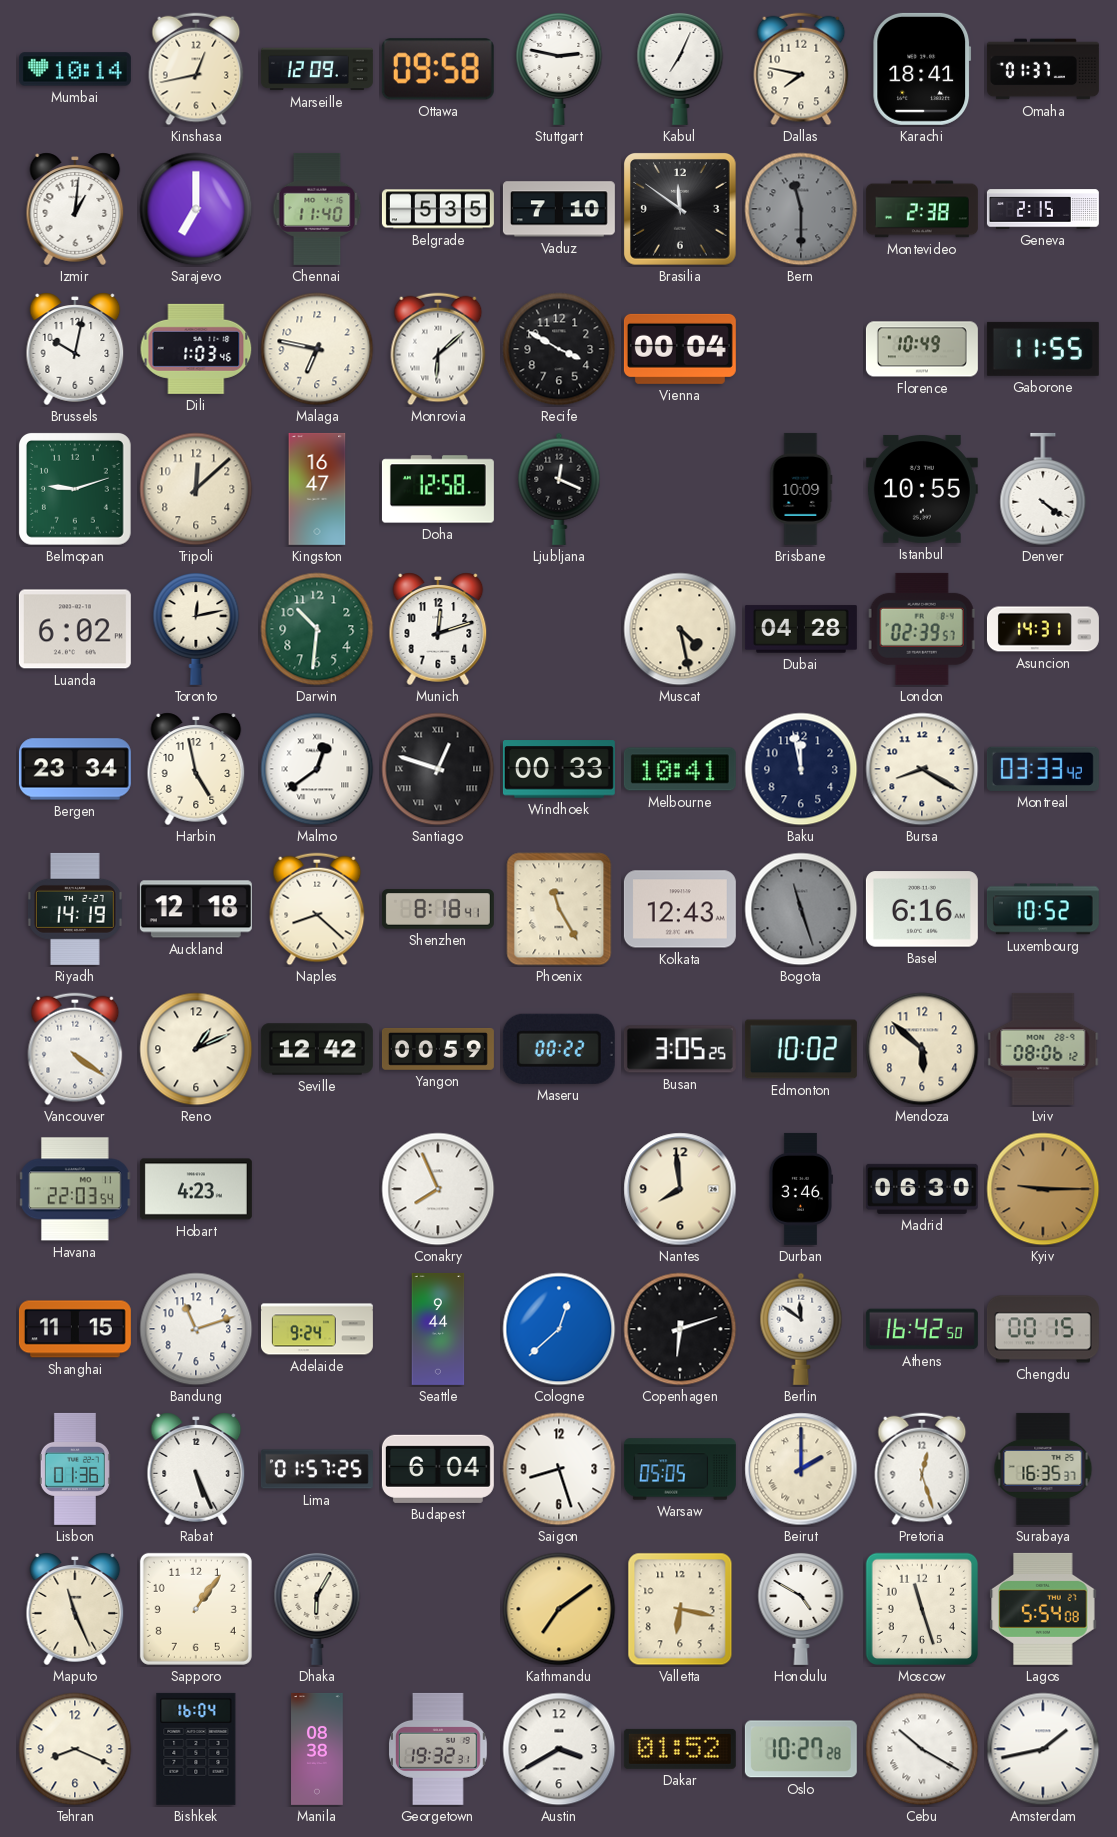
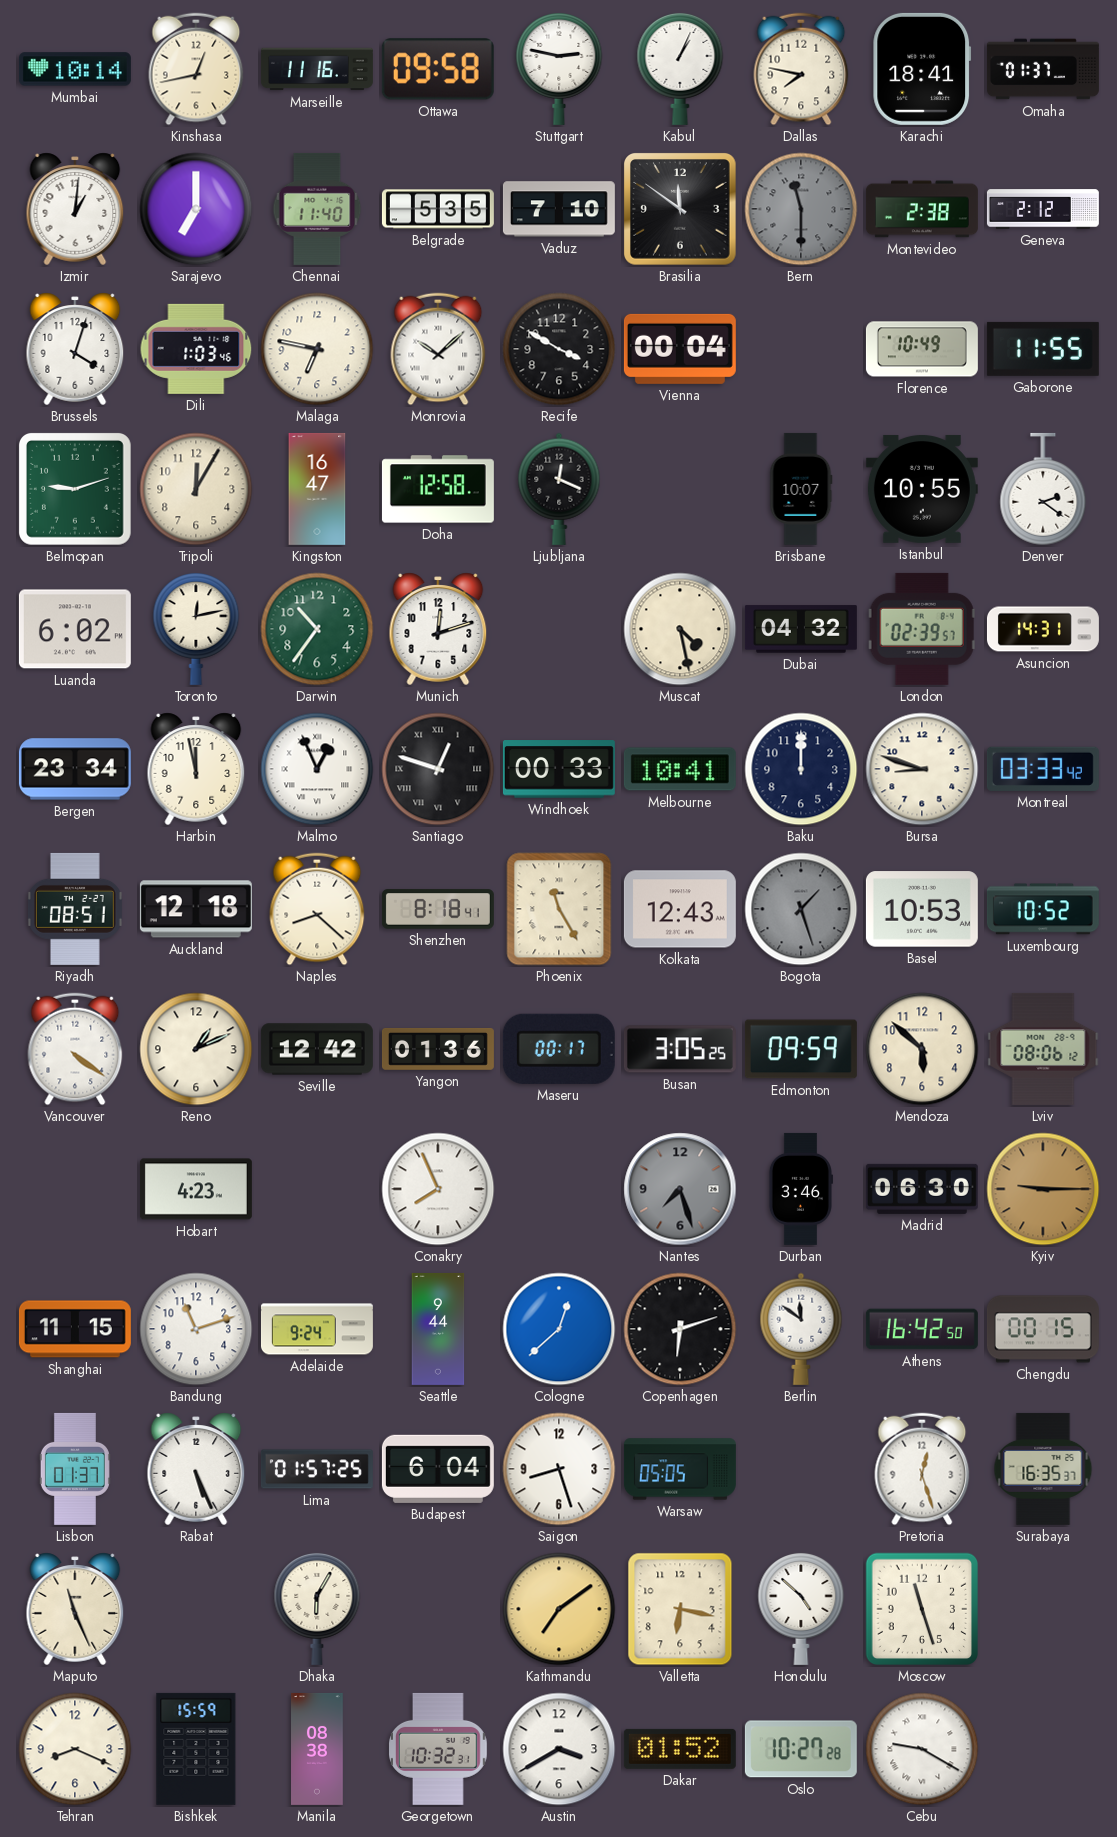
Marseille: 12:09 -> 11:16 (317, 69)
Kabul: 7:04 -> 1:04 (680, 68)
Geneva: 2:15 -> 2:12 (1043, 209)
Brussels: 10:02 -> 4:03 (75, 349)
Monrovia: 6:08 -> 10:08 (438, 349)
Tripoli: 12:08 -> 12:05 (196, 489)
Brisbane: 10:09 -> 10:07 (801, 489)
Denver: 4:21 -> 2:21 (1043, 489)
Darwin: 10:31 -> 10:36 (317, 629)
Dubai: 04:28 -> 04:32 (801, 629)
Harbin: 4:58 -> 11:58 (196, 769)
Malmo: 12:39 -> 12:56 (317, 769)
Baku: 11:58 -> 12:00 (801, 769)
Bursa: 8:20 -> 8:48 (922, 769)
Riyadh: 14:19 -> 08:51 (75, 909)
Bogota: 11:27 -> 1:27 (801, 909)
Basel: 6:16 -> 10:53 (922, 909)
Yangon: 00:59 -> 01:36 (438, 1050)
Maseru: 00:22 -> 00:17 (559, 1049)
Edmonton: 10:02 -> 09:59 (801, 1049)
Havana: 22:03 -> none (75, 1189)
Nantes: 7:59 -> 7:27 (680, 1189)
Nantes dial: cream -> grey (680, 1189)
Lisbon: 01:36 -> 01:37 (75, 1469)
Beirut: 2:00 -> none (801, 1469)
Sapporo: 1:06 -> none (196, 1609)
Honolulu: 4:50 -> 4:52 (801, 1608)
Lagos: 5:54 -> none (1043, 1609)
Bishkek: 16:04 -> 15:59 (196, 1749)
Georgetown: 19:32 -> 10:32 (439, 1749)
Cebu: 10:20 -> 9:20 (922, 1749)
Amsterdam: 1:43 -> none (1043, 1749)
